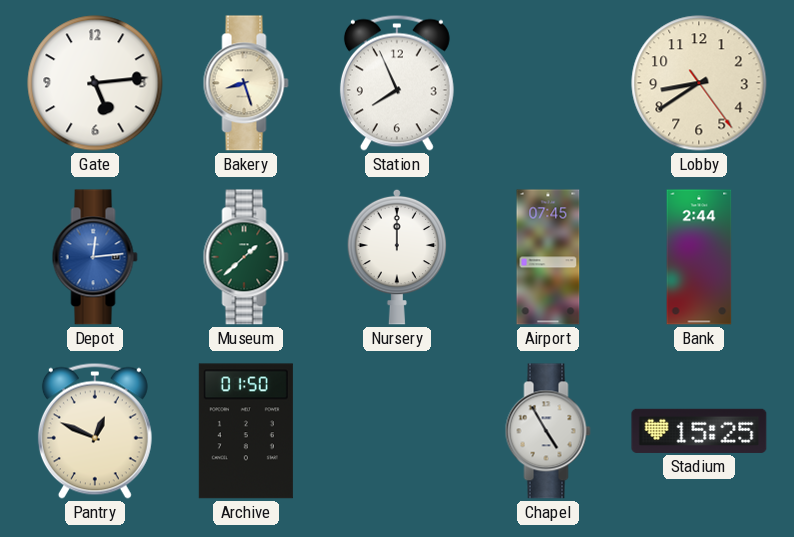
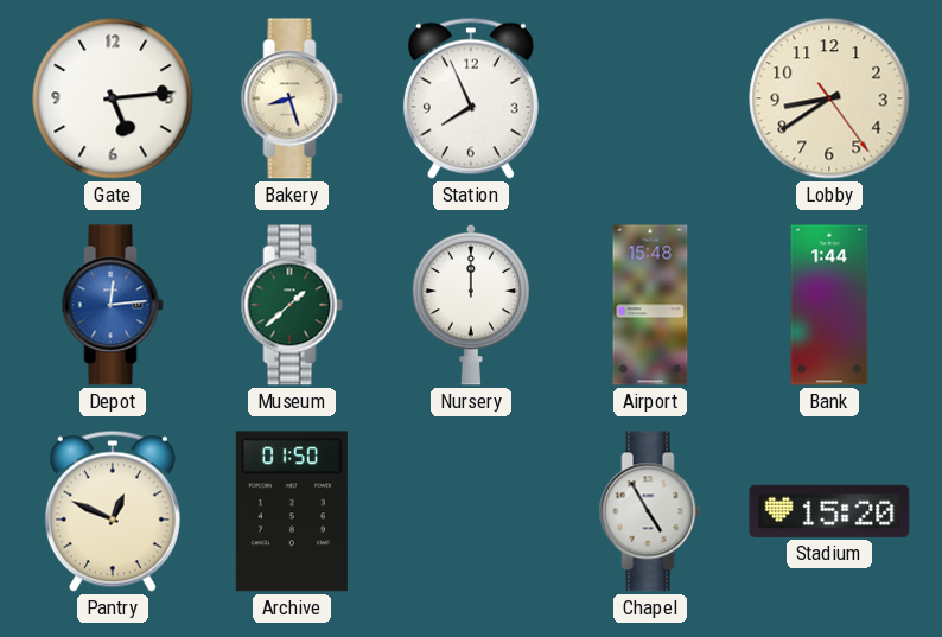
Airport: 07:45 -> 15:48 (650, 305)
Bank: 2:44 -> 1:44 (829, 305)
Stadium: 15:25 -> 15:20 (829, 511)
